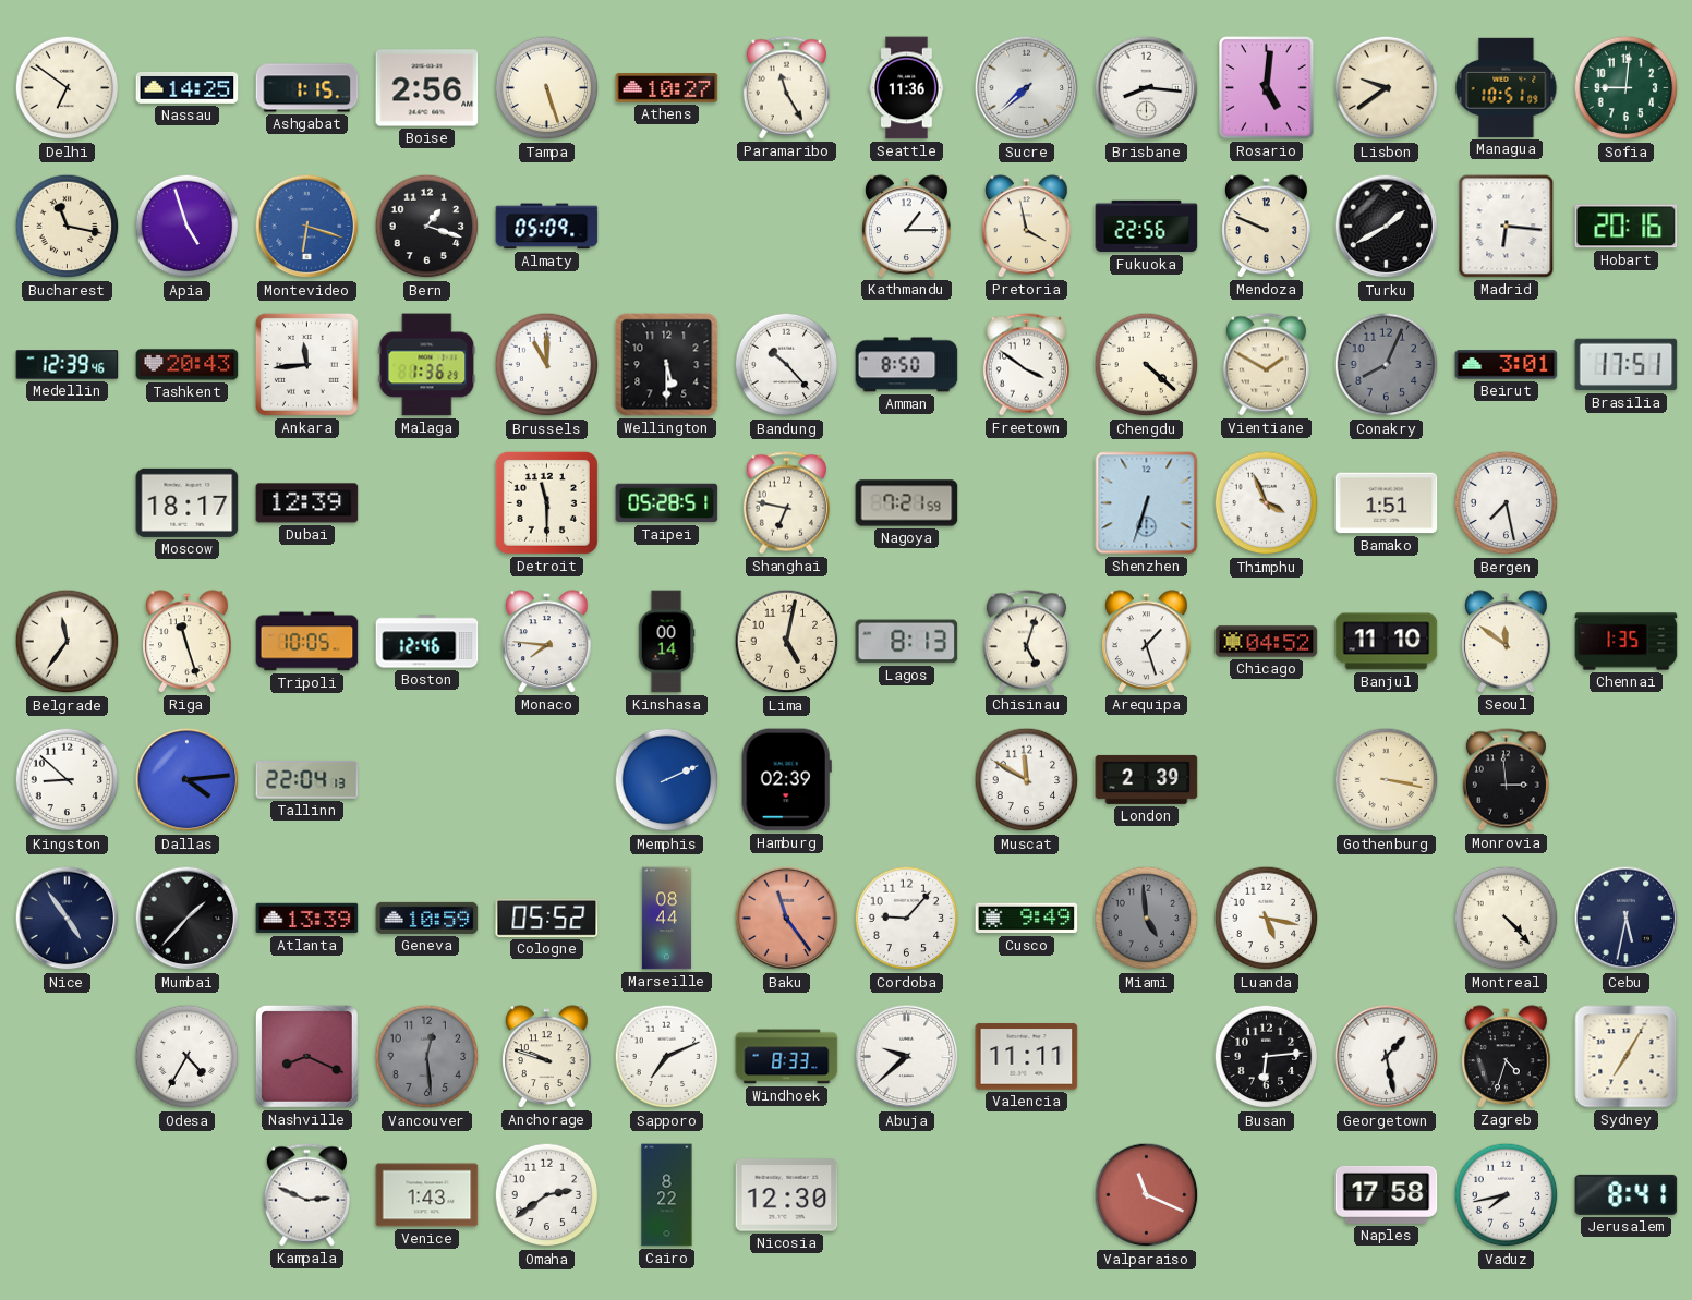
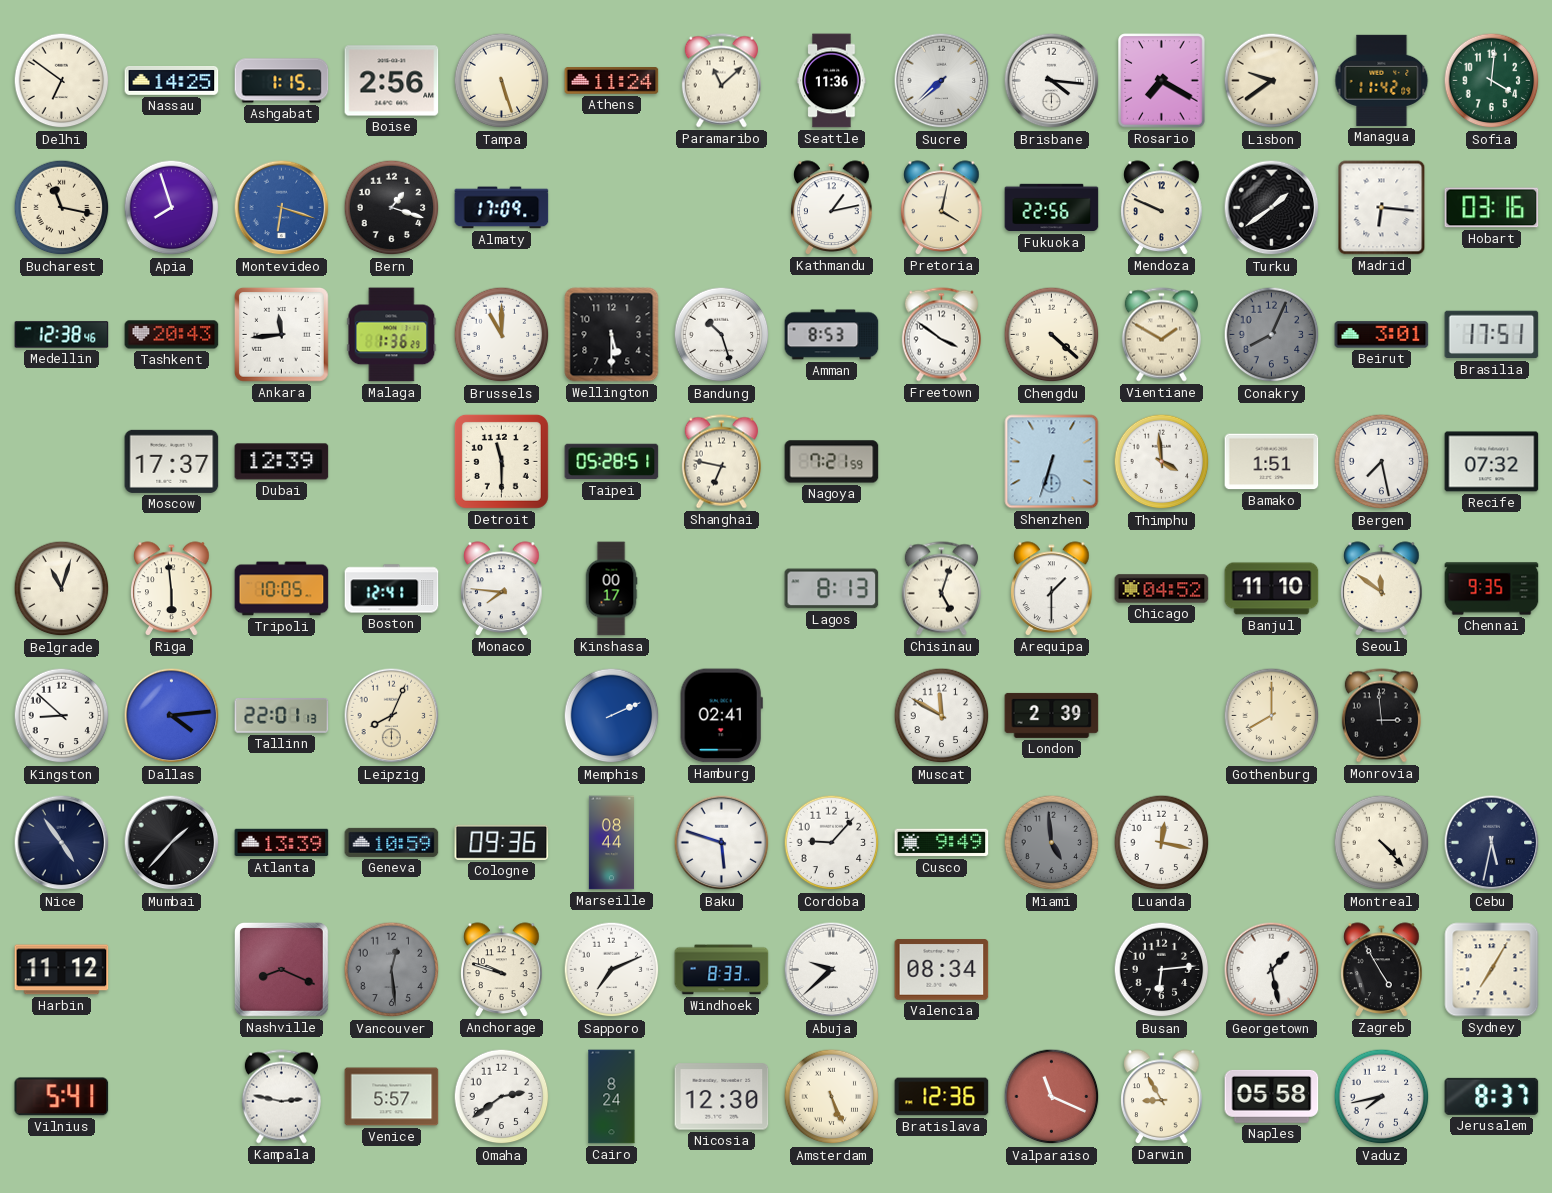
Athens: 10:27 -> 11:24 (612, 81)
Paramaribo: 11:25 -> 11:08 (721, 81)
Brisbane: 8:16 -> 4:16 (1052, 81)
Rosario: 5:01 -> 7:20 (1162, 81)
Managua: 10:51 -> 11:42 (1382, 80)
Sofia: 9:01 -> 4:01 (1492, 81)
Apia: 4:57 -> 7:57 (172, 208)
Almaty: 05:09 -> 17:09 (502, 208)
Kathmandu: 1:15 -> 1:13 (832, 208)
Pretoria: 3:58 -> 4:02 (942, 208)
Turku: 1:40 -> 1:39 (1272, 208)
Hobart: 20:16 -> 03:16 (1492, 208)
Medellin: 12:39 -> 12:38 (62, 335)
Bandung: 10:23 -> 10:27 (722, 335)
Amman: 8:50 -> 8:53 (832, 335)
Moscow: 18:17 -> 17:37 (172, 461)
Thimphu: 3:56 -> 3:59 (1162, 462)
Recife: none -> 07:32 (1492, 462)
Belgrade: 11:36 -> 11:03 (62, 589)
Riga: 11:27 -> 5:59 (172, 589)
Boston: 12:46 -> 12:41 (392, 589)
Kinshasa: 00:14 -> 00:17 (611, 589)
Lima: 5:02 -> none (787, 642)
Arequipa: 1:27 -> 1:30 (1052, 589)
Chennai: 1:35 -> 9:35 (1492, 589)
Tallinn: 22:04 -> 22:01 (282, 716)
Leipzig: none -> 8:04 (392, 716)
Hamburg: 02:39 -> 02:41 (721, 716)
Gothenburg: 3:17 -> 8:00 (1272, 716)
Cologne: 05:52 -> 09:36 (502, 842)
Baku: 11:24 -> 5:48 (722, 843)
Baku dial: salmon -> white (722, 843)
Luanda: 5:17 -> 12:17 (1162, 843)
Harbin: none -> 11:12 (62, 970)
Odesa: 4:35 -> none (188, 1057)
Valencia: 11:11 -> 08:34 (942, 970)
Zagreb: 4:33 -> 4:55 (1382, 970)
Vilnius: none -> 5:41 (62, 1097)
Kampala: 2:49 -> 2:47 (281, 1097)
Venice: 1:43 -> 5:57 (392, 1097)
Cairo: 8:22 -> 8:24 (612, 1097)
Amsterdam: none -> 5:26 (832, 1097)
Bratislava: none -> 12:36 (942, 1097)
Darwin: none -> 8:55 (1162, 1097)
Naples: 17:58 -> 05:58 (1272, 1096)
Jerusalem: 8:41 -> 8:37 (1492, 1096)
